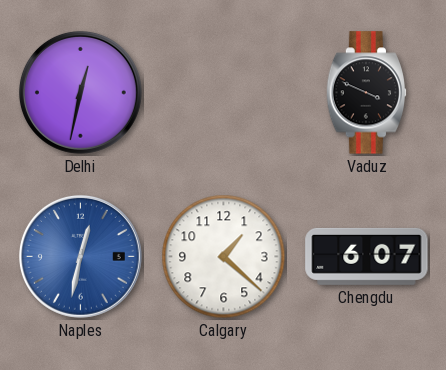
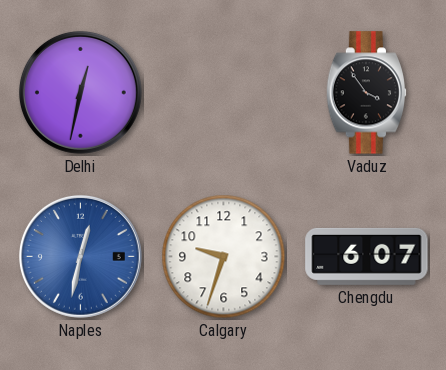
Vaduz: 3:49 -> 3:54 (367, 93)
Calgary: 1:22 -> 9:33 (224, 257)
